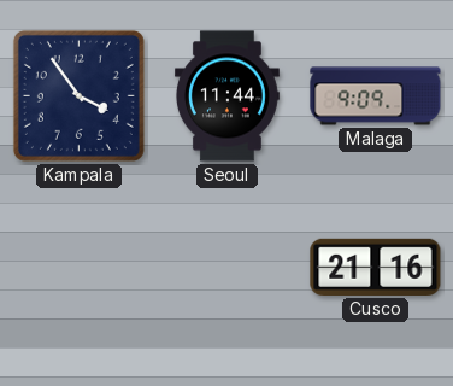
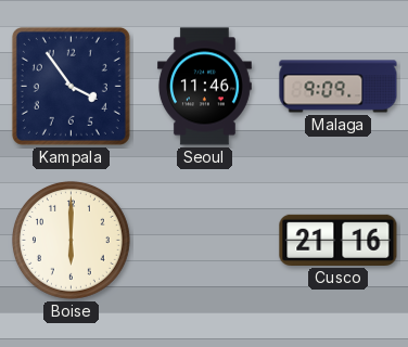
Seoul: 11:44 -> 11:46 (204, 87)
Boise: none -> 6:00 (71, 240)
